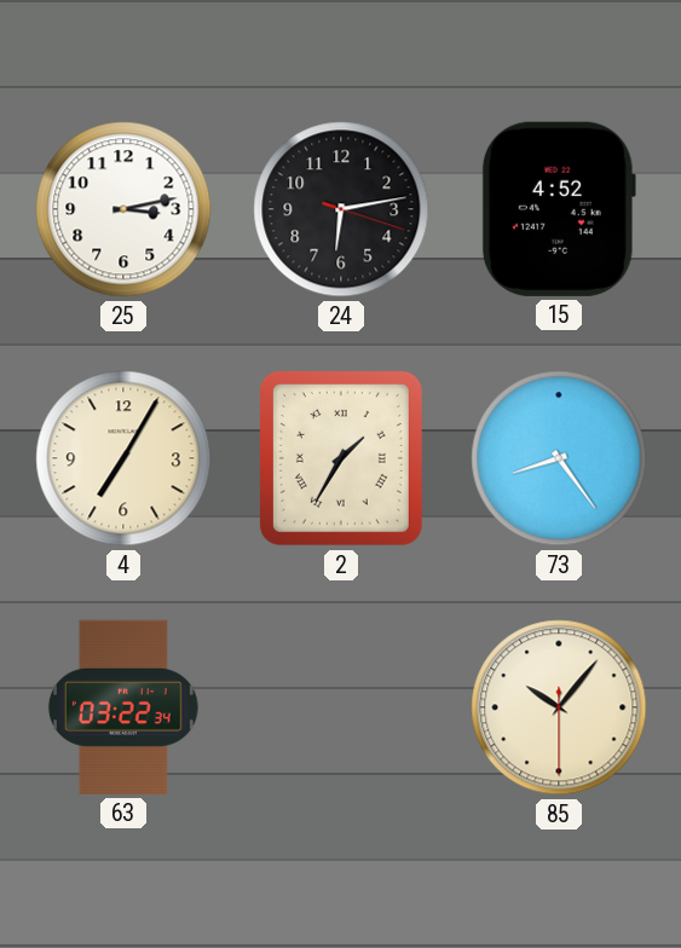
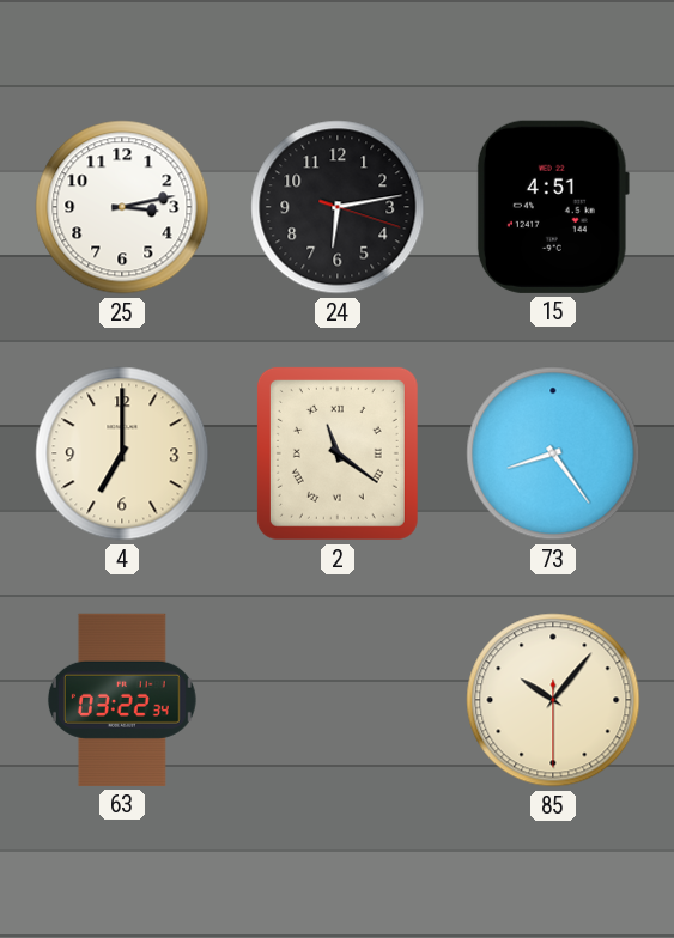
15: 4:52 -> 4:51 (553, 207)
4: 7:05 -> 7:00 (122, 453)
2: 1:35 -> 11:21 (338, 453)
